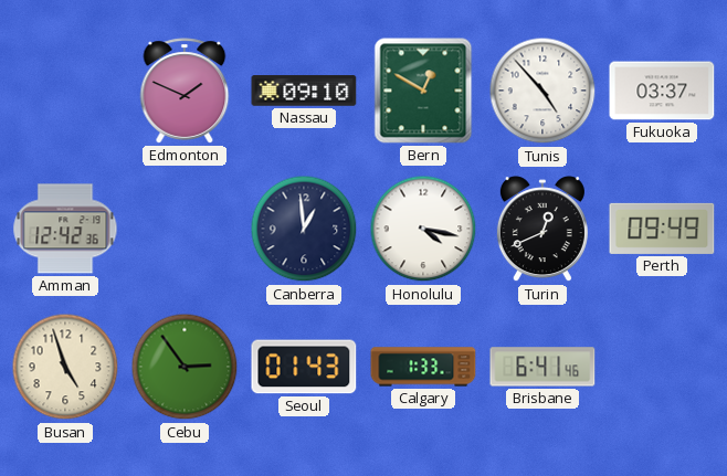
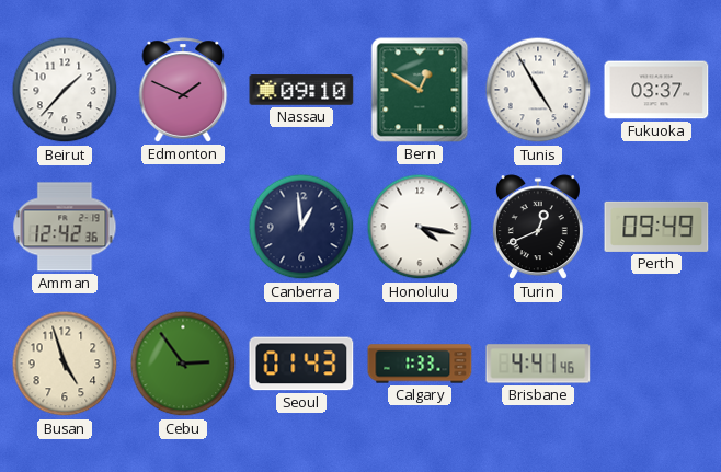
Beirut: none -> 1:37 (65, 90)
Tunis: 4:53 -> 4:55 (538, 90)
Brisbane: 6:41 -> 4:41 (538, 364)
